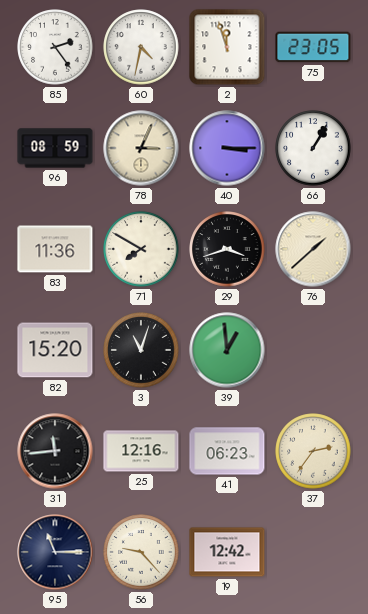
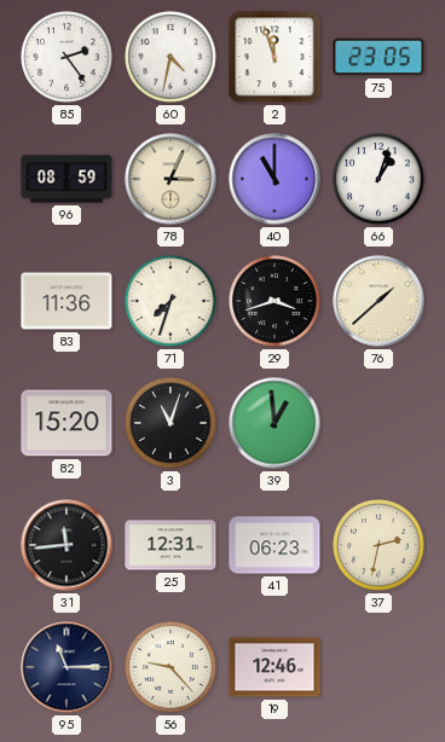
40: 3:15 -> 11:00 (274, 179)
66: 1:05 -> 1:03 (378, 179)
71: 7:50 -> 7:33 (171, 301)
25: 12:16 -> 12:31 (171, 545)
37: 2:36 -> 2:32 (378, 545)
19: 12:42 -> 12:46 (274, 667)
